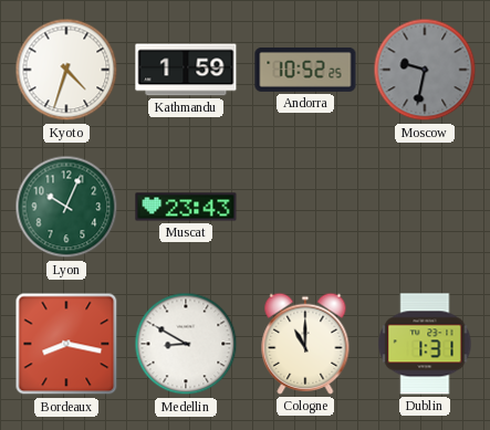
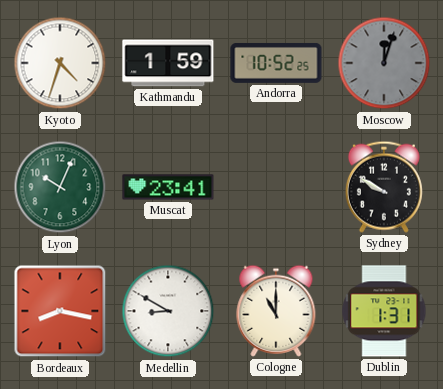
Moscow: 9:32 -> 12:03 (384, 63)
Muscat: 23:43 -> 23:41 (168, 187)
Sydney: none -> 9:50 (384, 187)
